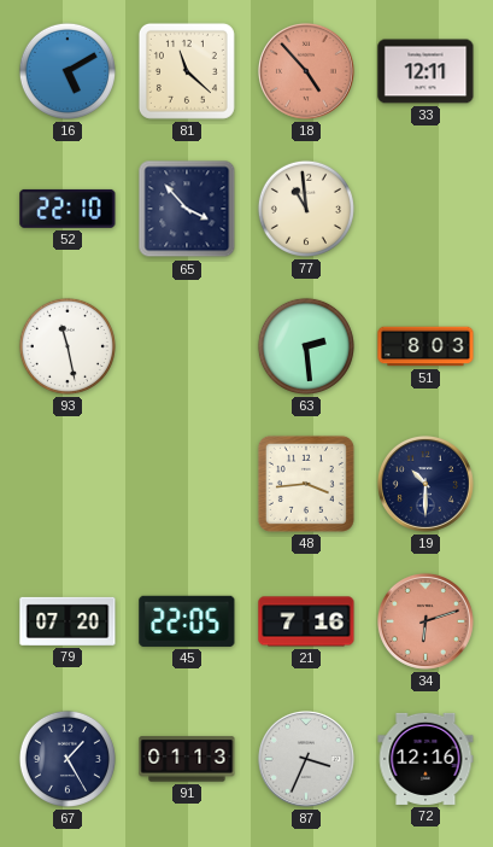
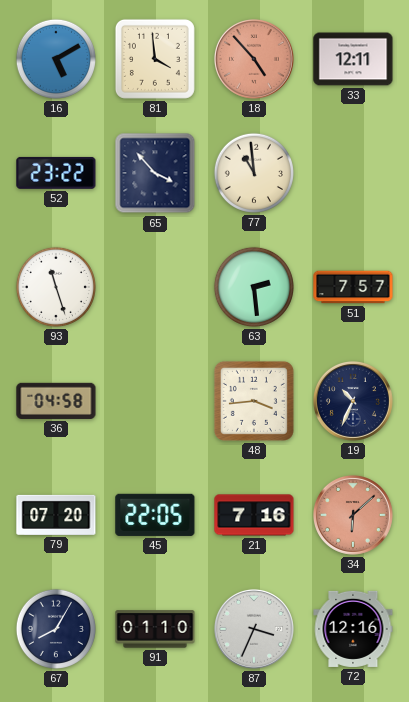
81: 11:22 -> 3:59 (155, 59)
52: 22:10 -> 23:22 (56, 173)
93: 11:28 -> 11:27 (56, 287)
51: 8:03 -> 7:57 (353, 287)
36: none -> 04:58 (56, 401)
19: 10:30 -> 10:34 (353, 401)
34: 6:12 -> 6:08 (353, 515)
67: 1:25 -> 8:05 (56, 629)
91: 01:13 -> 01:10 (155, 629)
